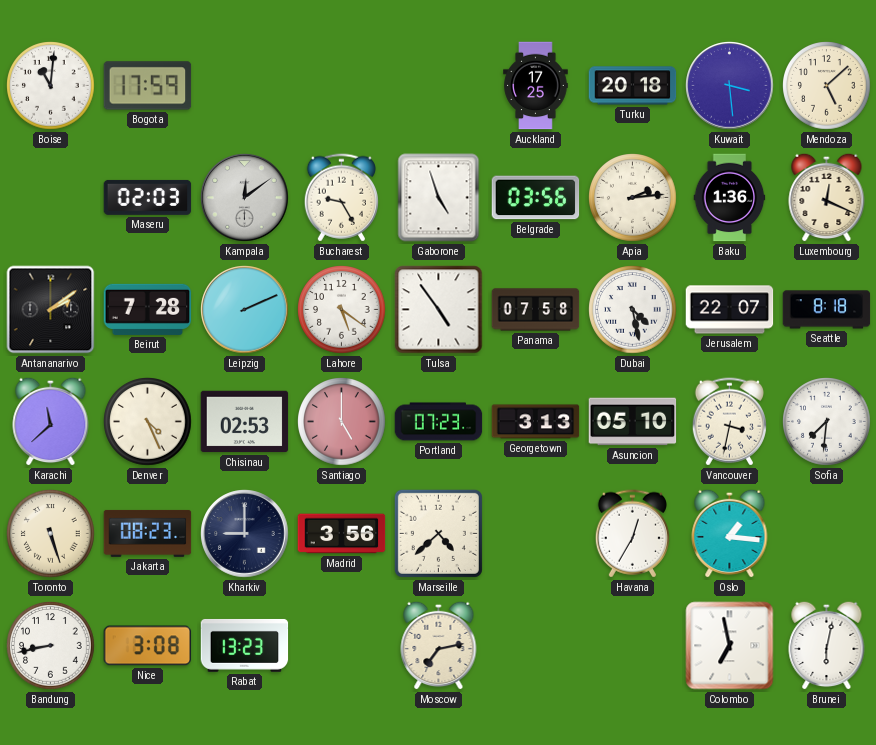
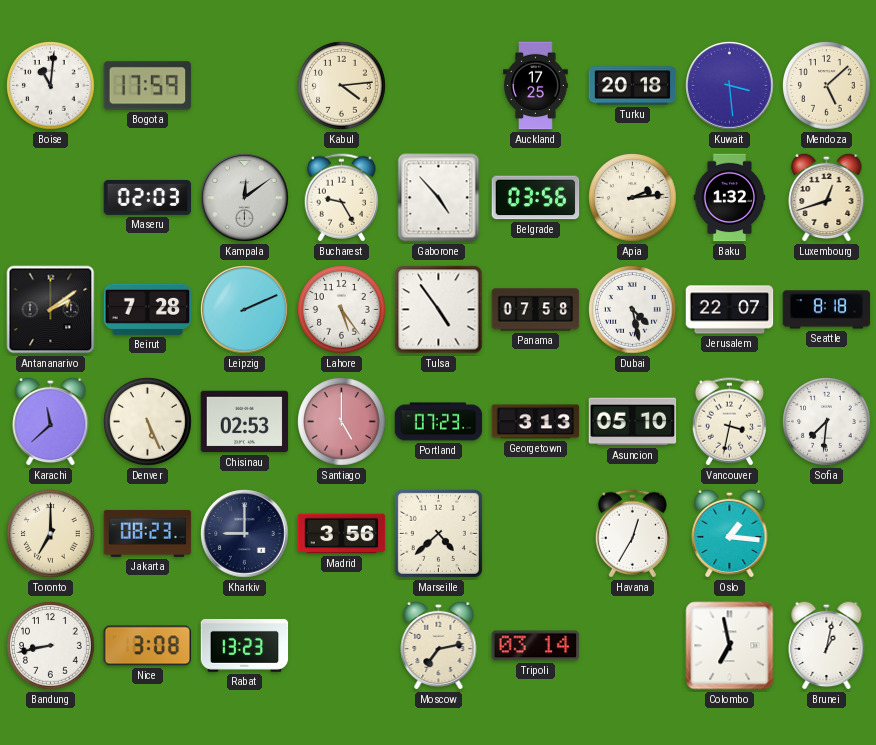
Kabul: none -> 4:14 (342, 86)
Gaborone: 4:57 -> 4:53 (439, 198)
Baku: 1:36 -> 1:32 (730, 198)
Luxembourg: 12:19 -> 12:42 (827, 197)
Lahore: 5:21 -> 5:24 (342, 310)
Denver: 4:26 -> 5:26 (148, 422)
Toronto: 5:27 -> 7:00 (51, 534)
Tripoli: none -> 03:14 (536, 646)
Brunei: 6:02 -> 1:02 (827, 645)
